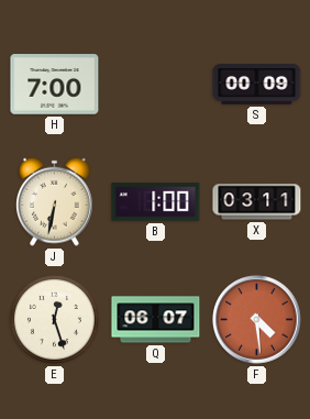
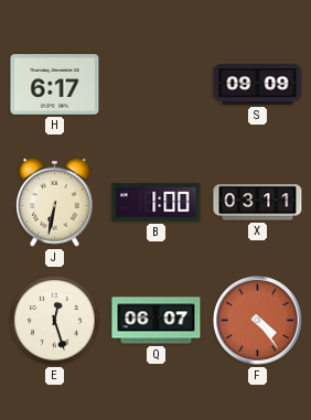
H: 7:00 -> 6:17 (55, 85)
S: 00:09 -> 09:09 (258, 85)
F: 4:29 -> 4:24 (258, 321)
